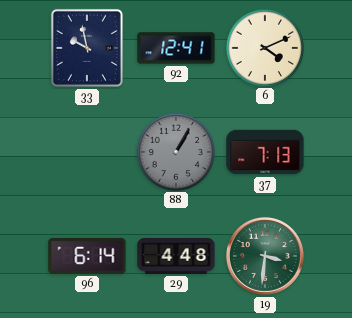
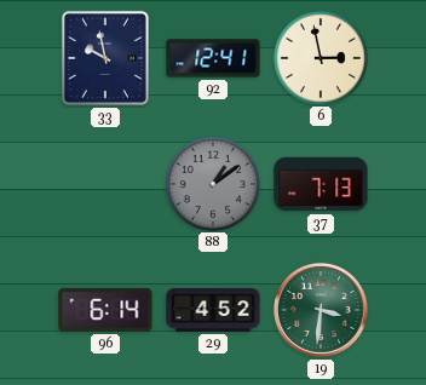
6: 4:11 -> 2:58 (319, 57)
88: 1:05 -> 1:09 (212, 183)
29: 4:48 -> 4:52 (213, 311)
